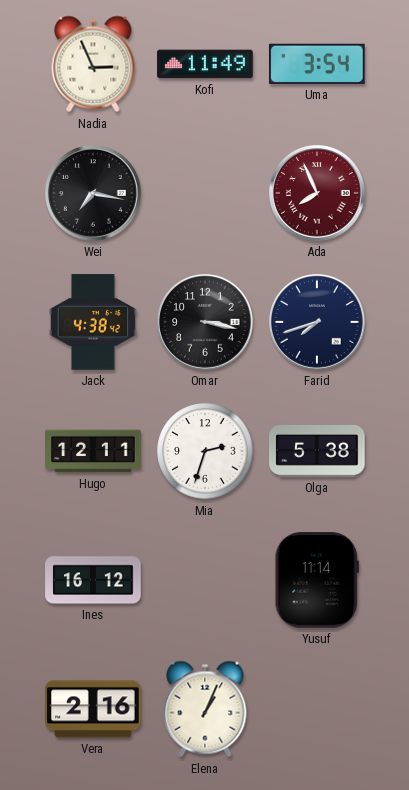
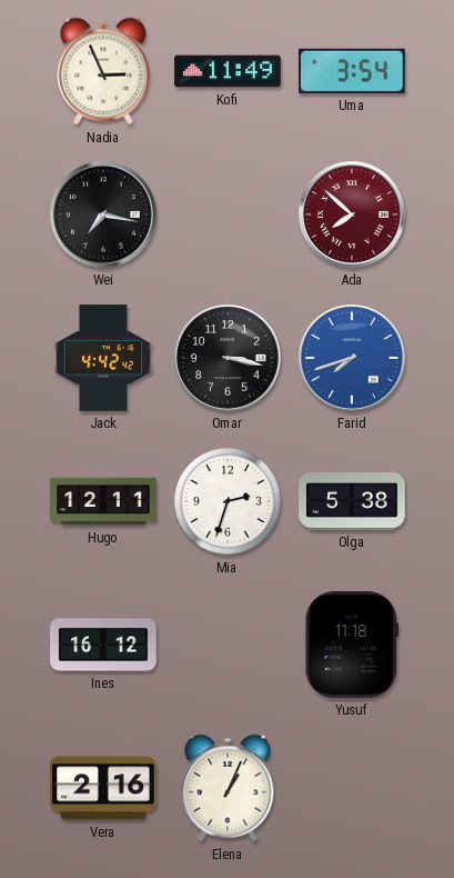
Ada: 7:56 -> 7:52 (353, 216)
Jack: 4:38 -> 4:42 (103, 358)
Farid dial: navy -> blue (353, 359)
Yusuf: 11:14 -> 11:18 (352, 645)
